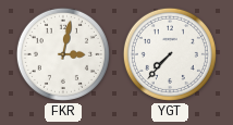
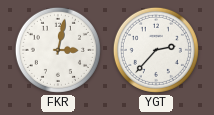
YGT: 7:37 -> 2:37 (156, 50)
